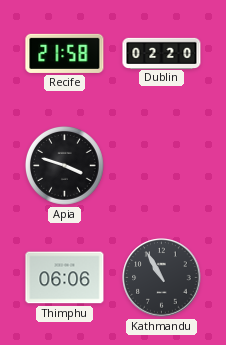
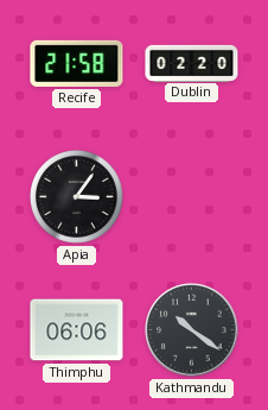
Apia: 3:48 -> 3:06 (76, 196)
Kathmandu: 10:55 -> 10:21 (192, 330)
